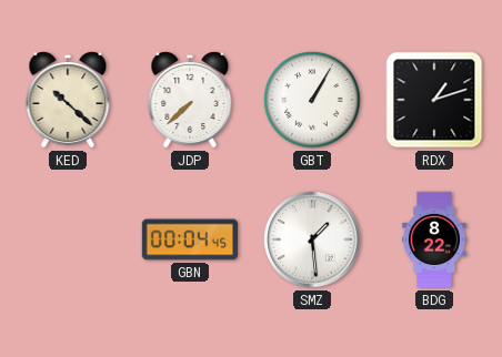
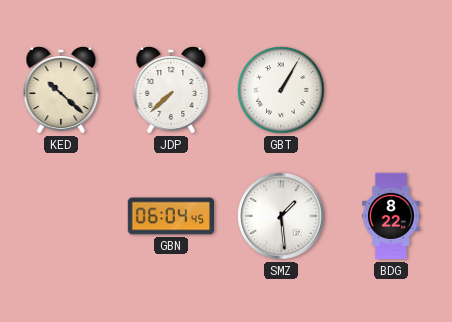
RDX: 1:12 -> none (434, 100)
GBN: 00:04 -> 06:04 (171, 216)
